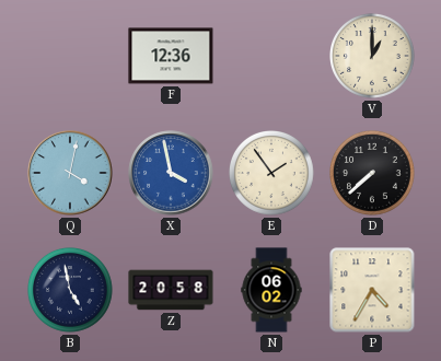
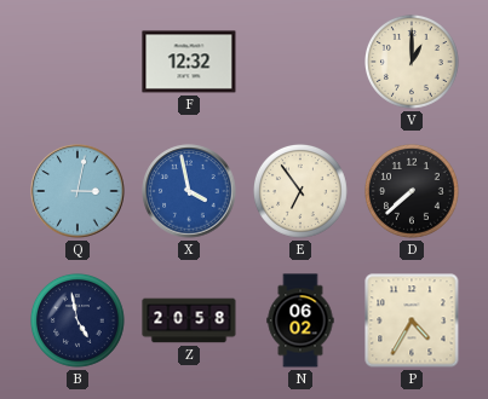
F: 12:36 -> 12:32 (189, 62)
Q: 4:02 -> 3:02 (77, 191)
E: 1:54 -> 6:54 (302, 192)
